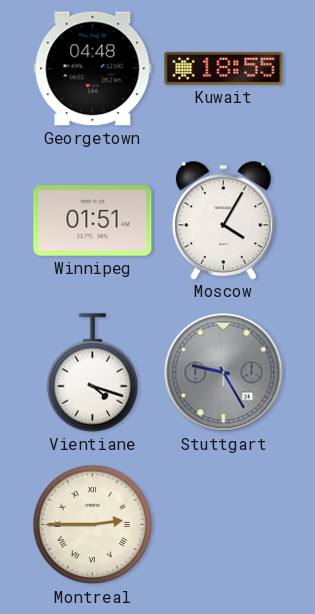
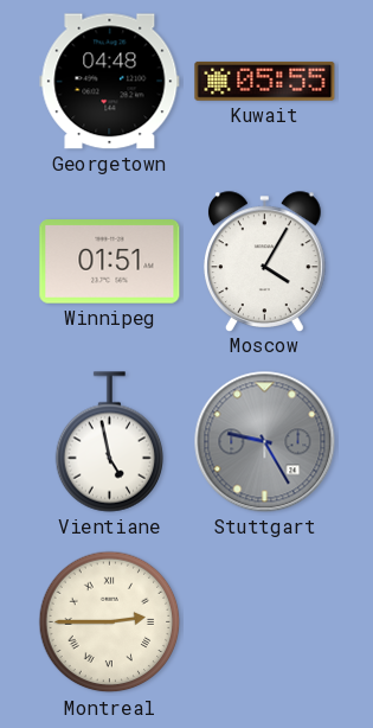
Kuwait: 18:55 -> 05:55 (265, 81)
Vientiane: 4:18 -> 4:58 (110, 442)
